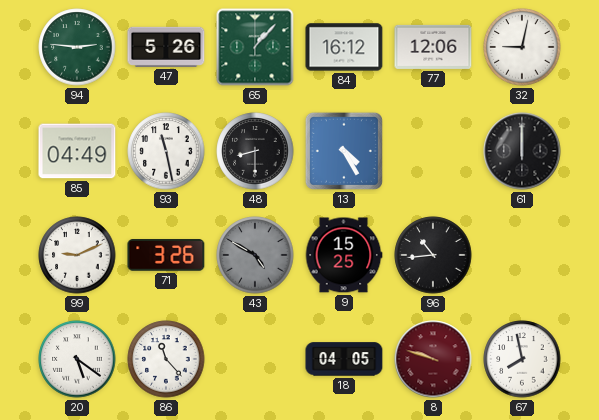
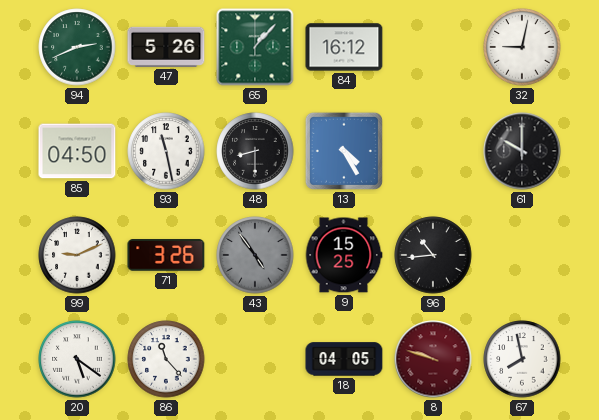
94: 2:46 -> 2:41 (77, 47)
77: 12:06 -> none (433, 47)
85: 04:49 -> 04:50 (77, 151)
61: 12:00 -> 10:00 (522, 151)
43: 4:50 -> 4:54 (255, 255)
